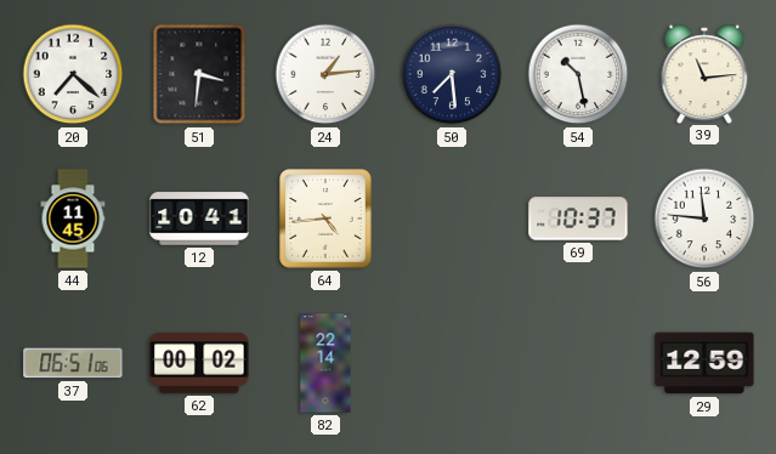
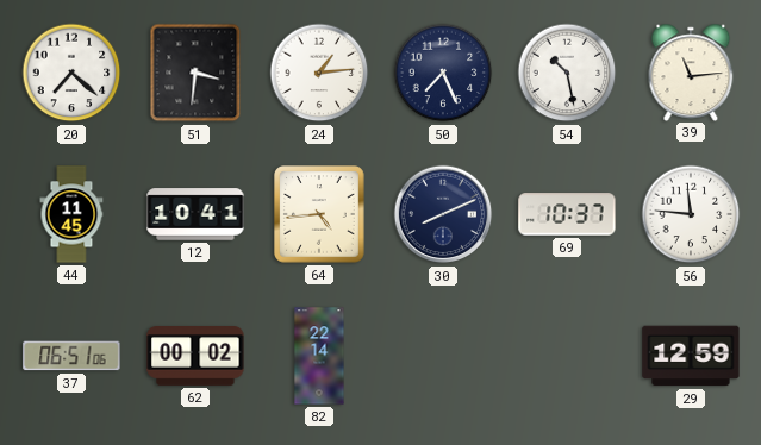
50: 7:29 -> 7:26 (443, 73)
30: none -> 8:11 (443, 214)
